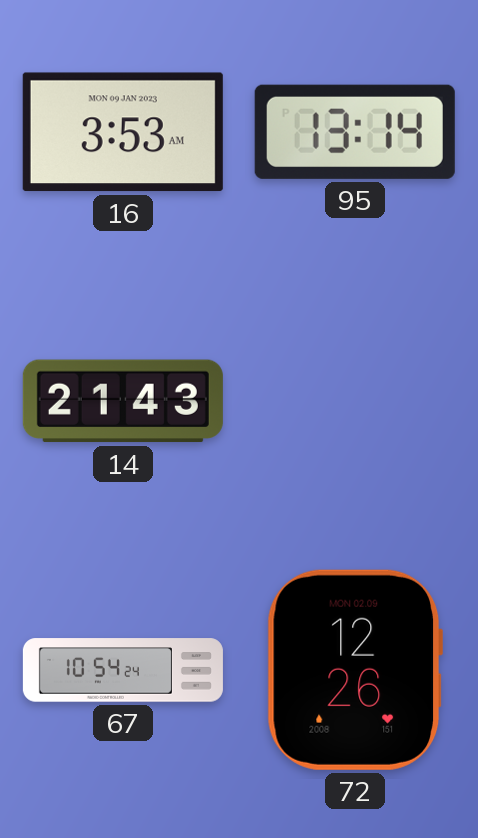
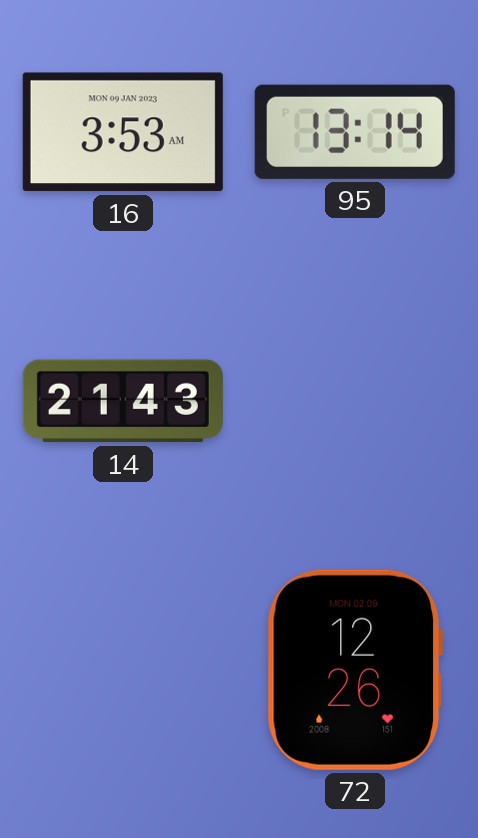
67: 10:54 -> none (123, 670)
